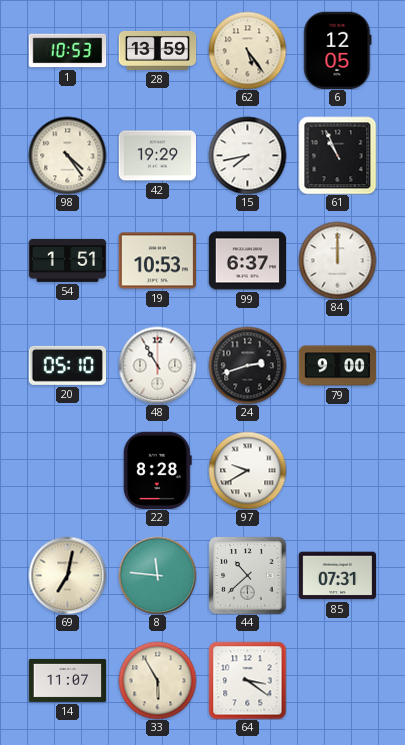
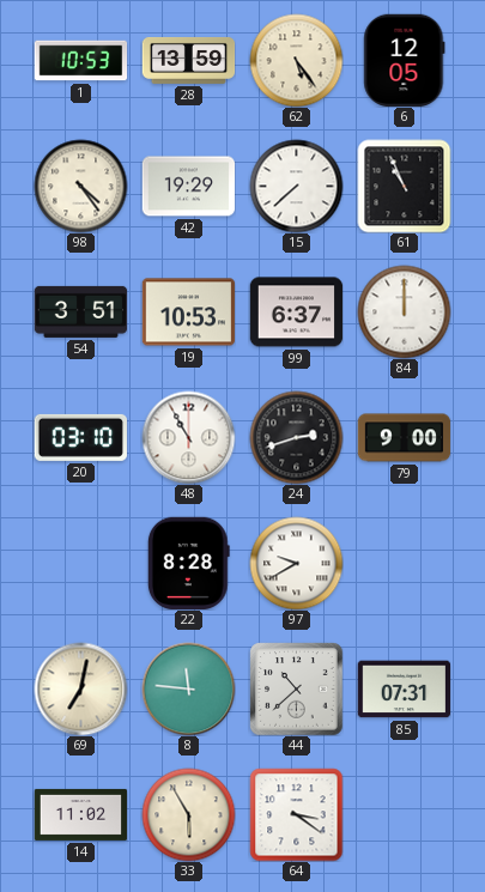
15: 7:43 -> 7:38 (296, 186)
54: 1:51 -> 3:51 (80, 311)
20: 05:10 -> 03:10 (80, 437)
14: 11:07 -> 11:02 (80, 814)
